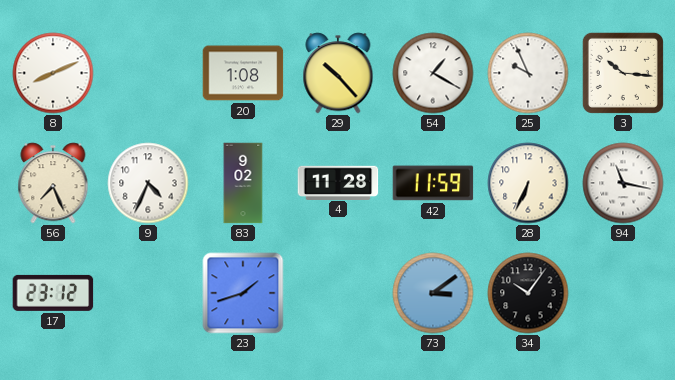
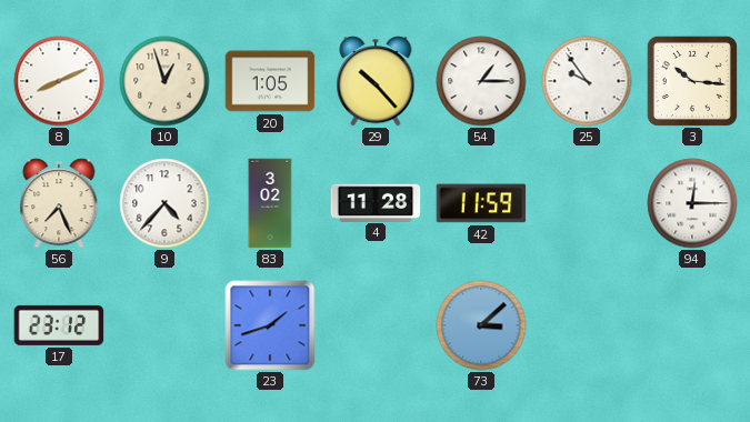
10: none -> 12:57 (164, 81)
20: 1:08 -> 1:05 (270, 81)
54: 1:20 -> 1:15 (481, 81)
25: 9:56 -> 9:54 (587, 81)
9: 4:34 -> 4:37 (164, 203)
83: 9:02 -> 3:02 (270, 203)
28: 6:34 -> none (528, 183)
94: 11:17 -> 12:15 (692, 203)
73: 3:09 -> 3:08 (481, 325)
34: 10:06 -> none (528, 293)
